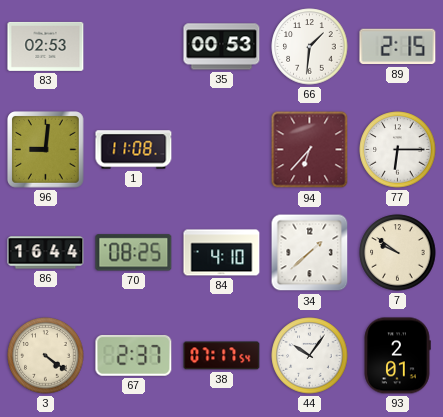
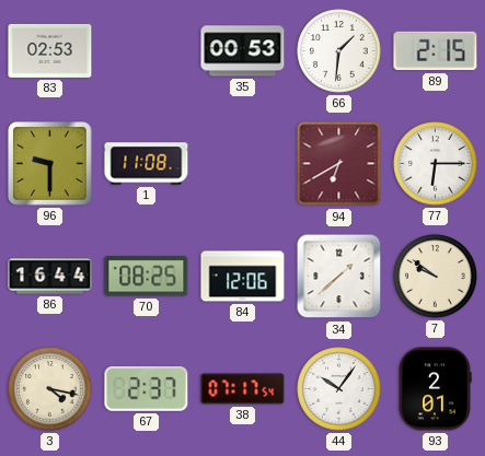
96: 9:01 -> 9:30 (50, 164)
94: 6:37 -> 6:40 (339, 164)
84: 4:10 -> 12:06 (243, 277)
3: 4:21 -> 4:17 (50, 389)
